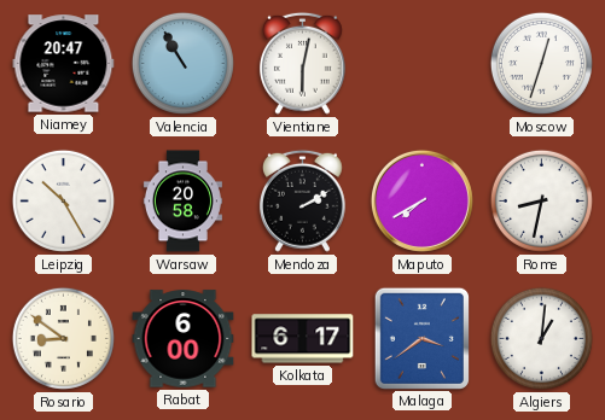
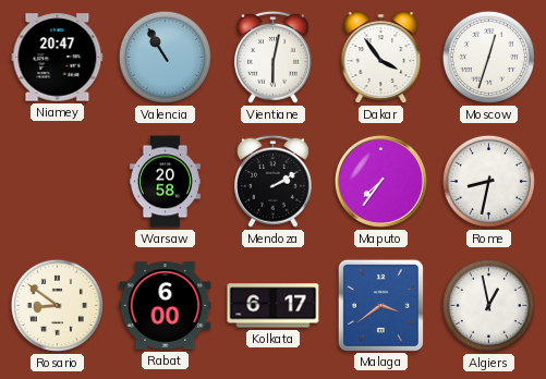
Dakar: none -> 3:54 (381, 58)
Leipzig: 10:25 -> none (63, 200)
Maputo: 7:40 -> 7:36 (380, 181)
Algiers: 1:01 -> 12:58 (488, 305)
